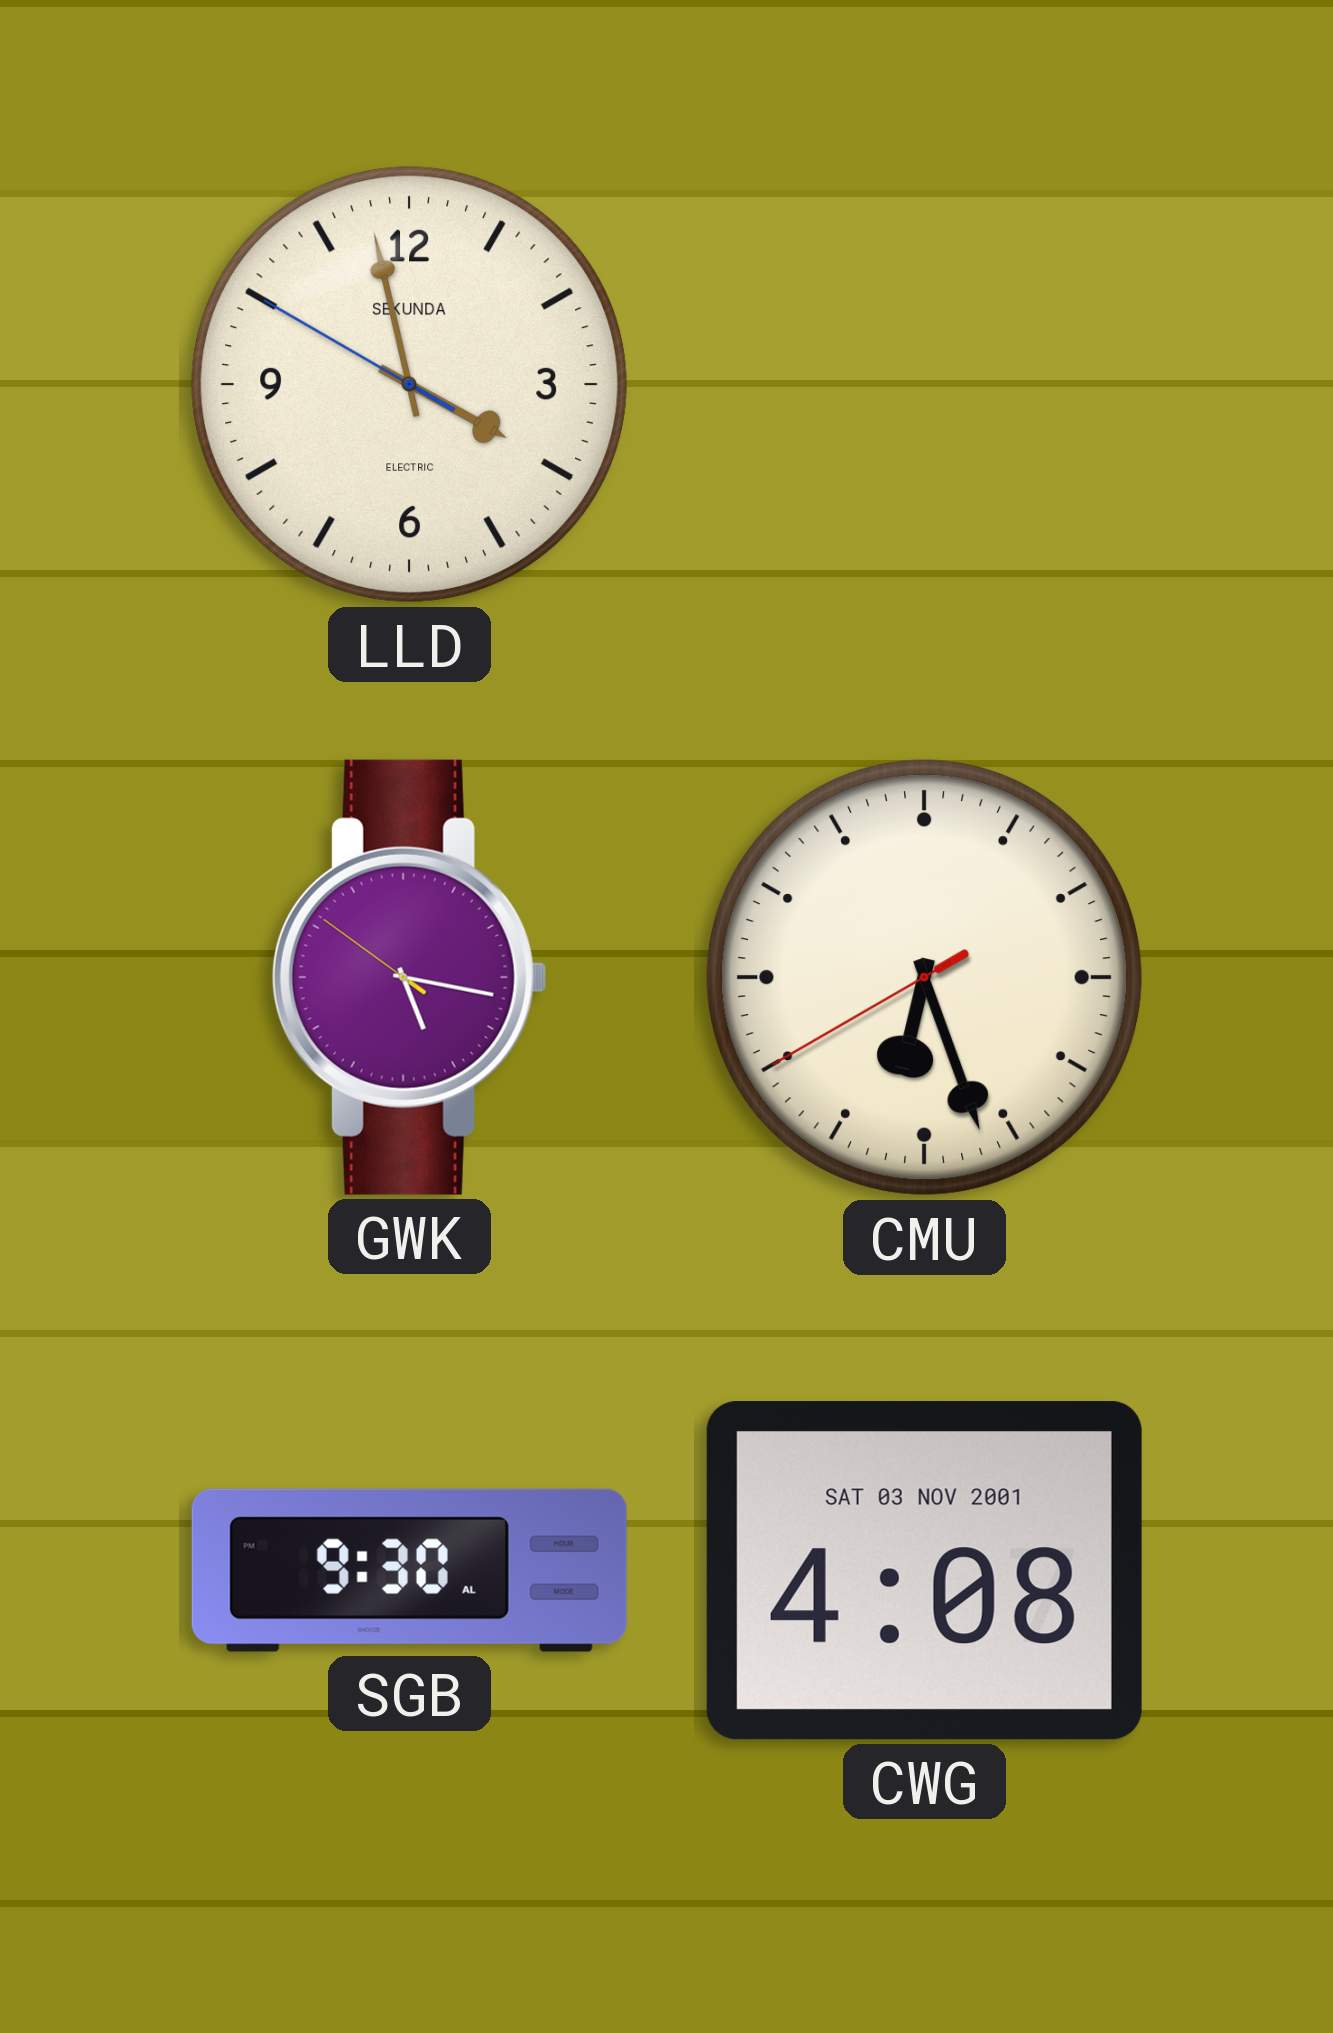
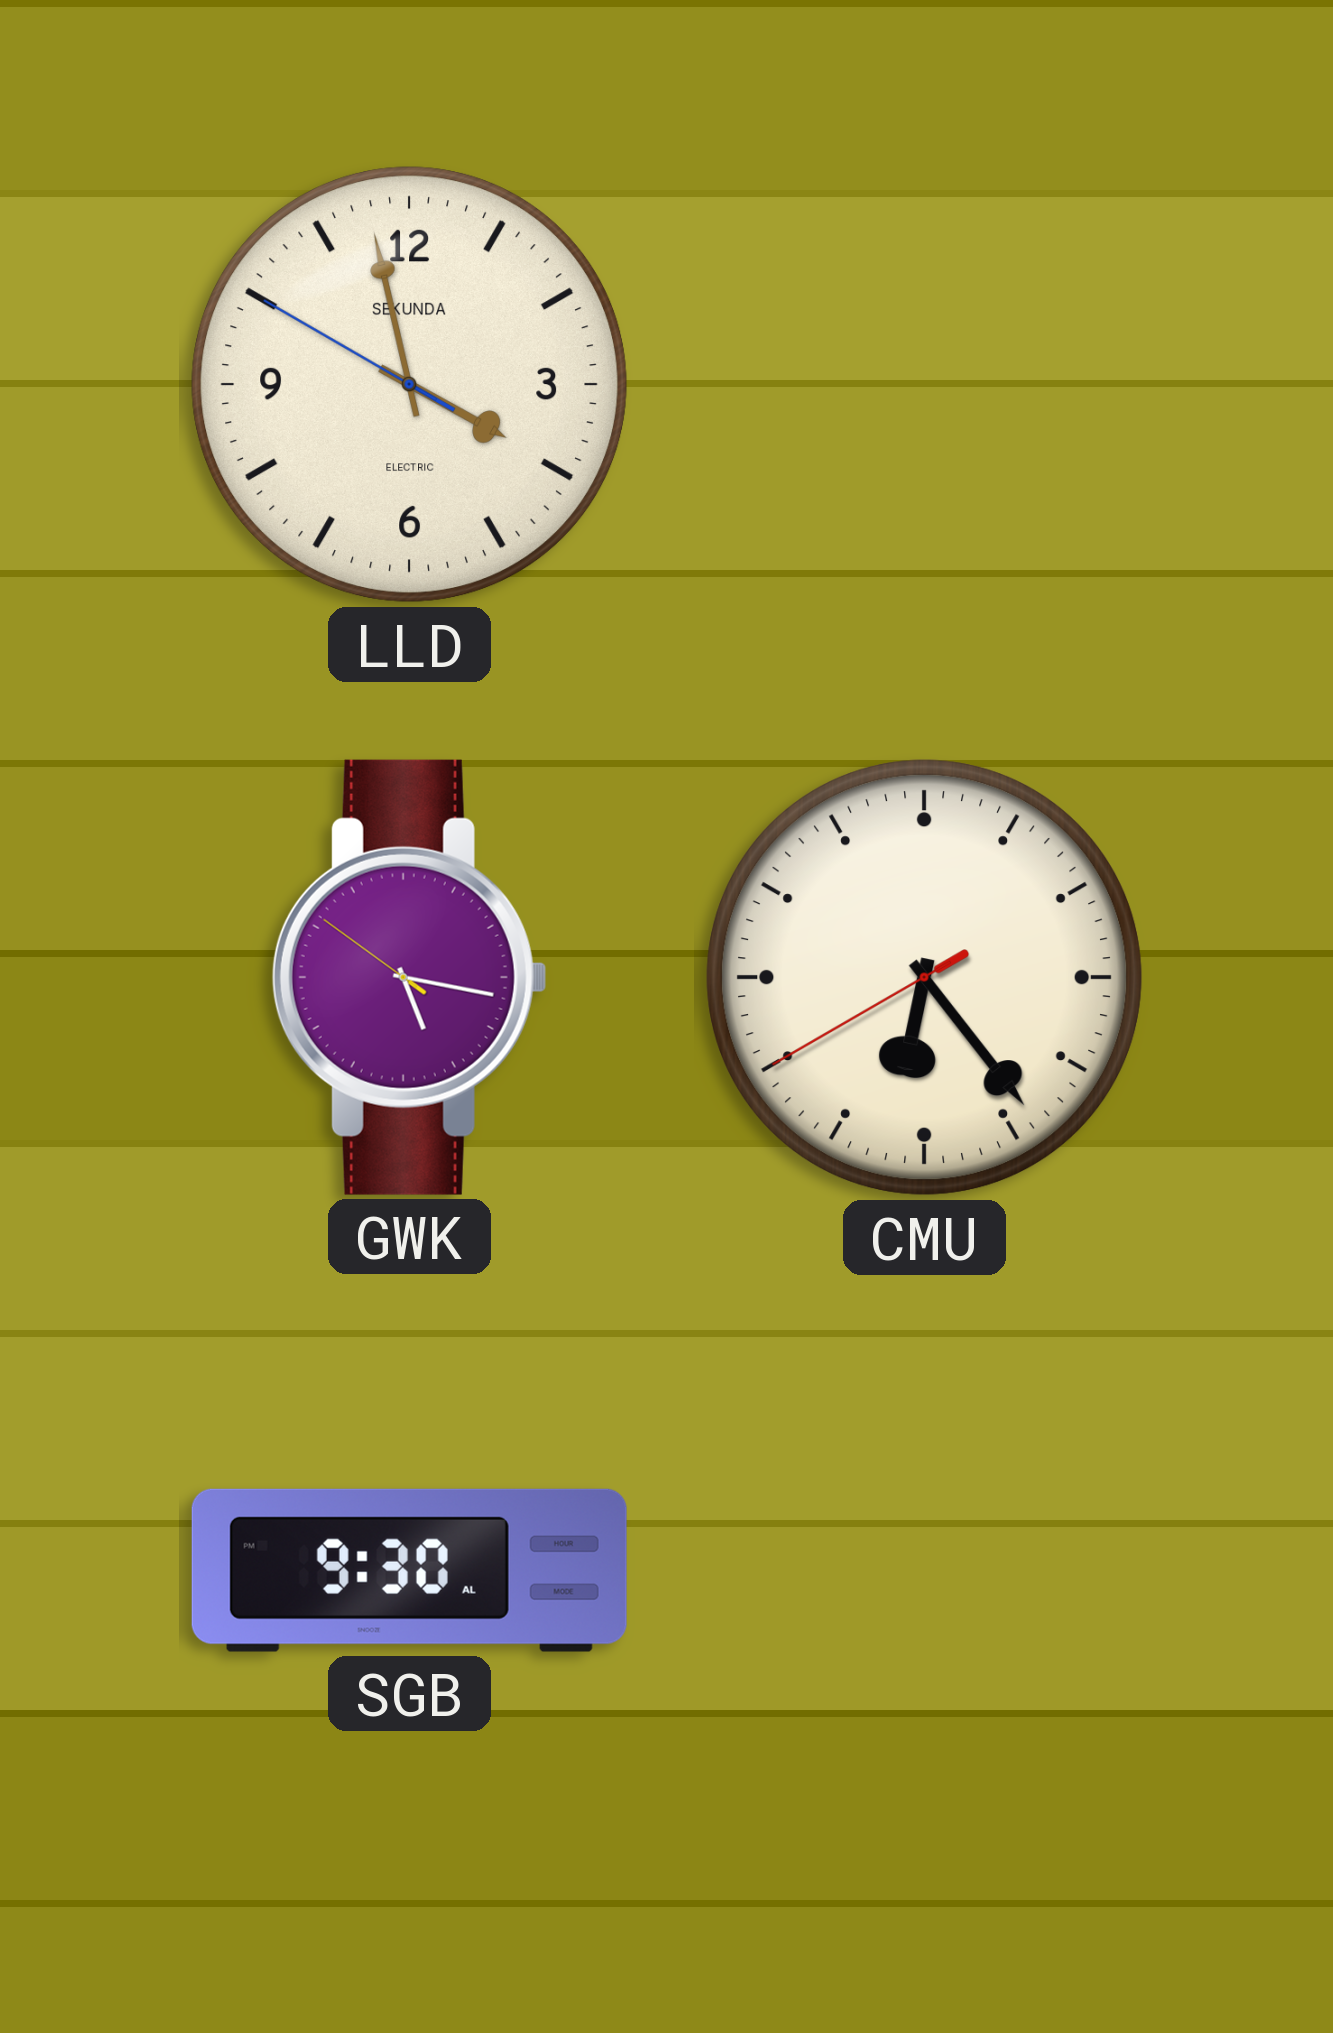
CMU: 6:26 -> 6:23 (925, 978)
CWG: 4:08 -> none (924, 1571)
